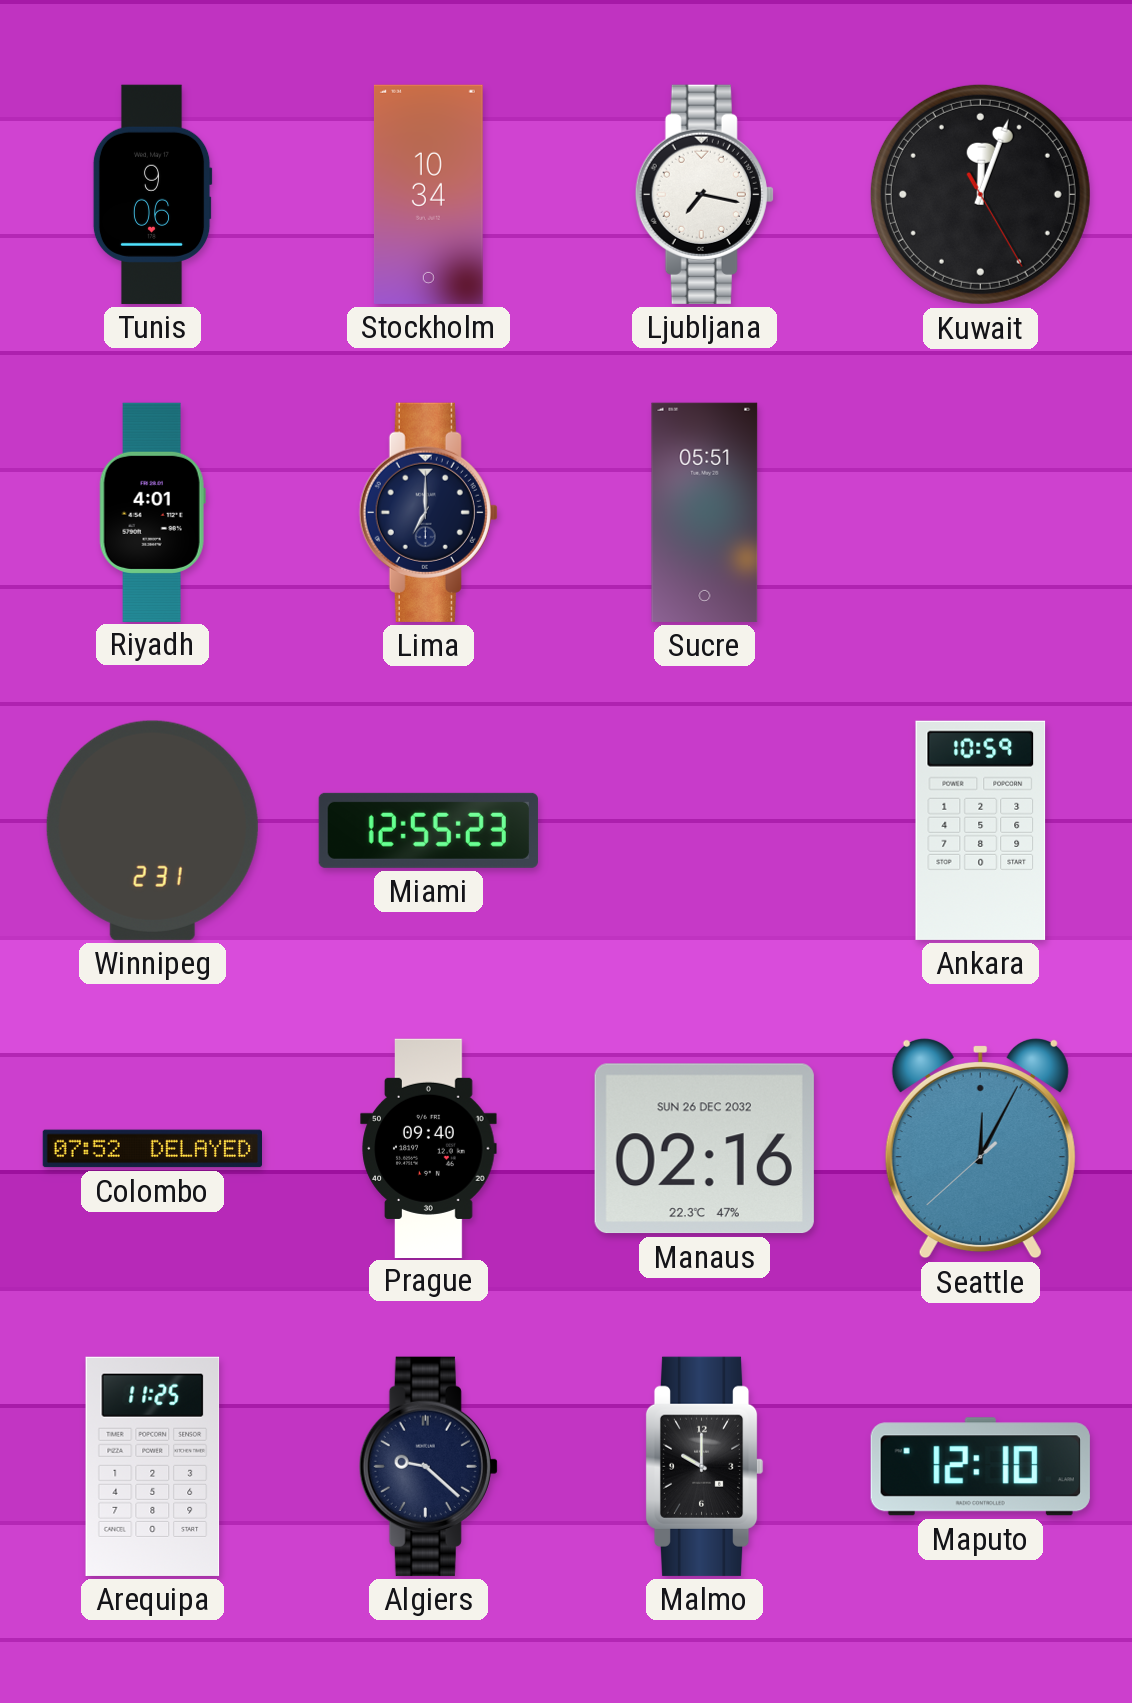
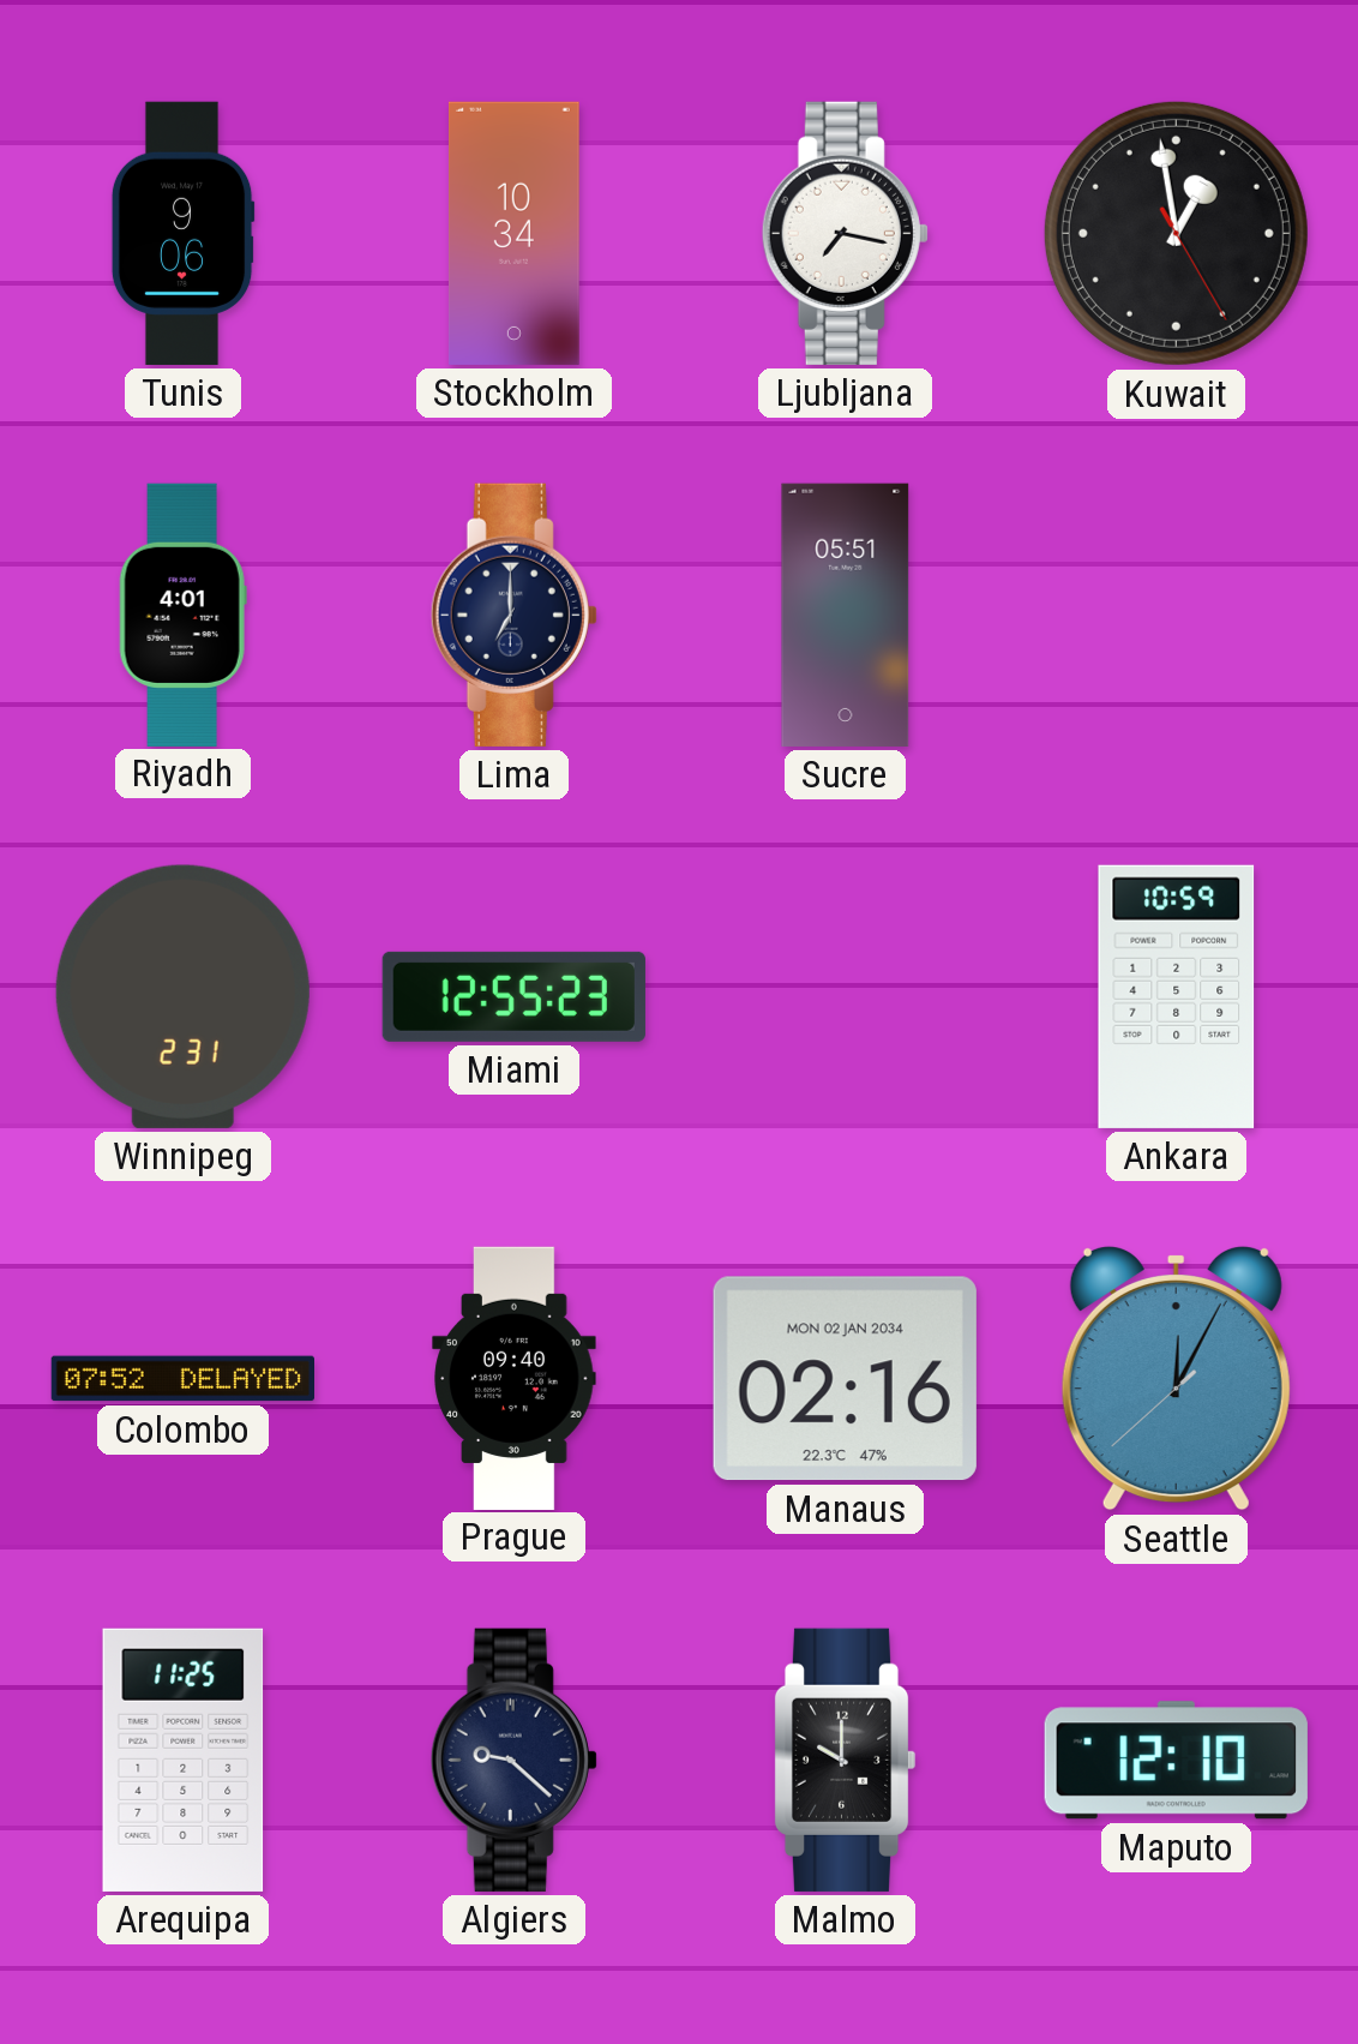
Kuwait: 12:03 -> 12:58 (1176, 233)
Manaus date: SUN 26 DEC 2032 -> MON 02 JAN 2034 (845, 1379)
